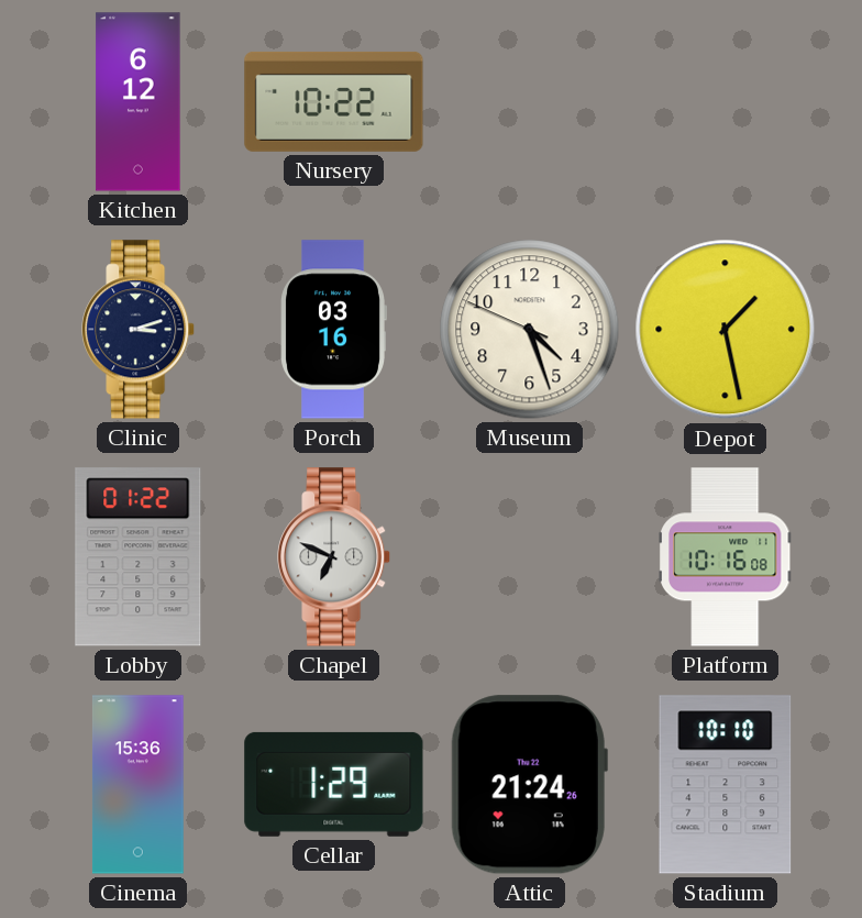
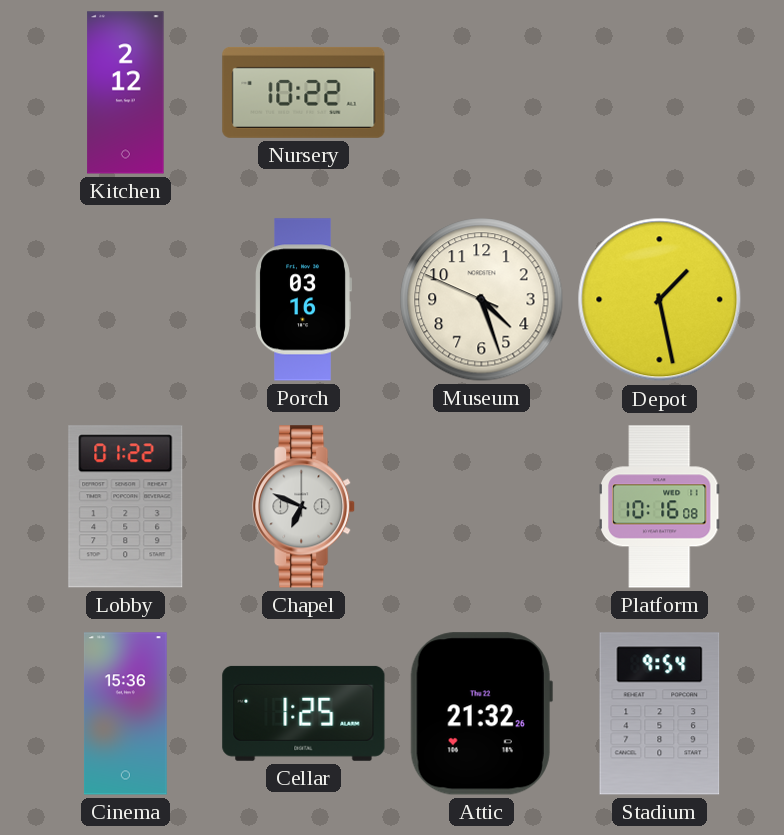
Kitchen: 6:12 -> 2:12 (126, 93)
Clinic: 3:12 -> none (139, 330)
Cellar: 1:29 -> 1:25 (304, 713)
Attic: 21:24 -> 21:32 (481, 714)
Stadium: 10:10 -> 9:54 (660, 714)
